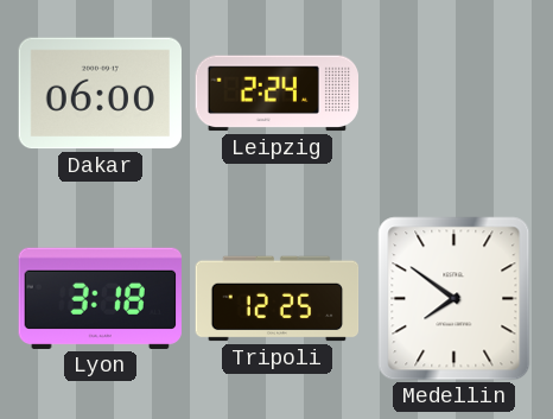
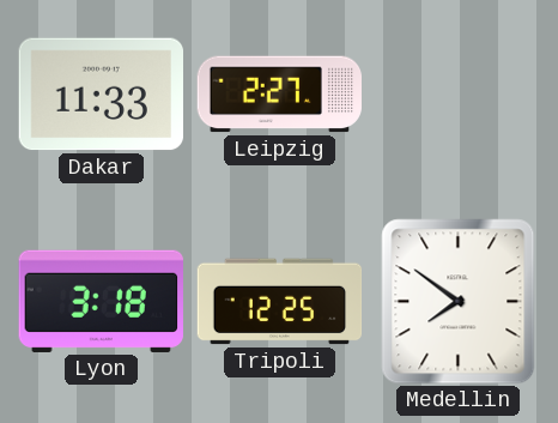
Dakar: 06:00 -> 11:33 (101, 95)
Leipzig: 2:24 -> 2:27 (279, 95)
